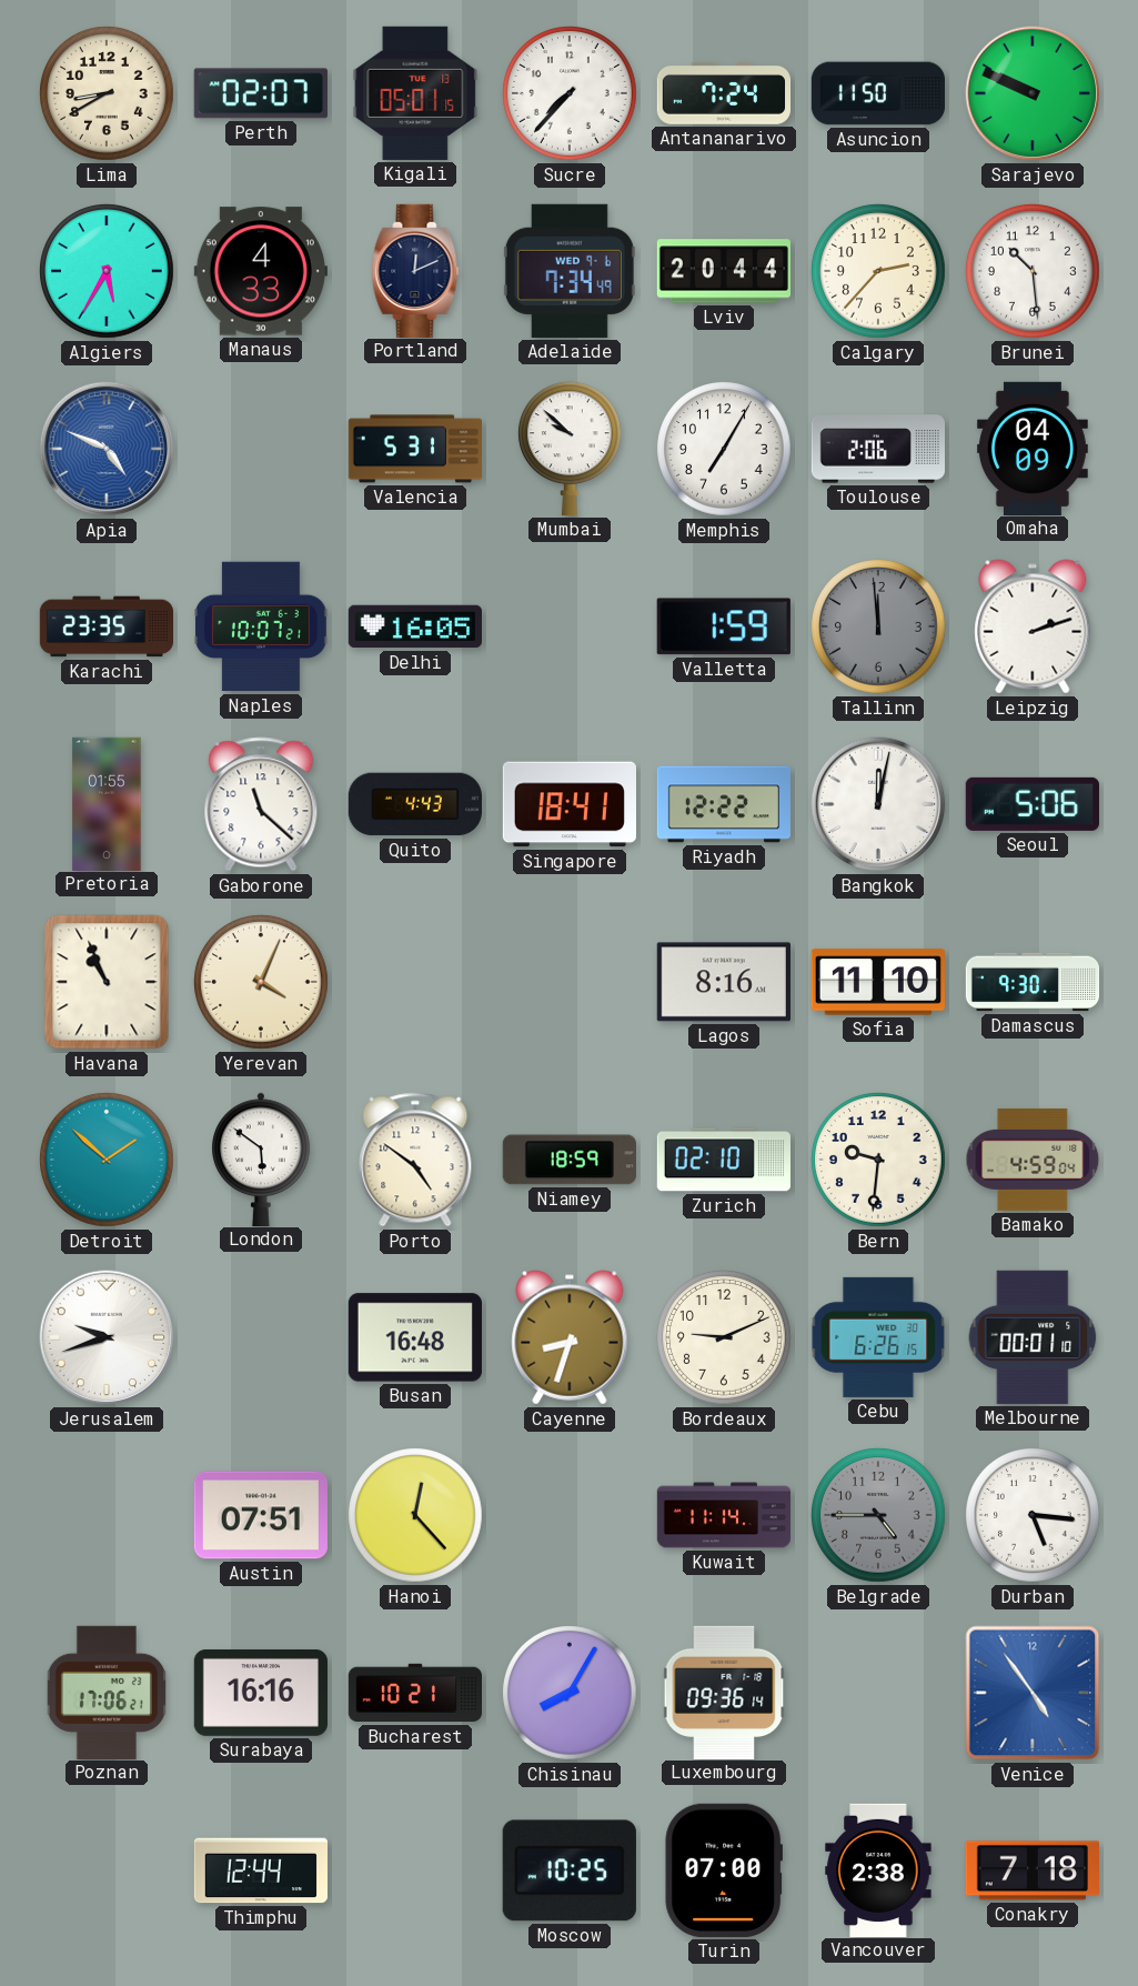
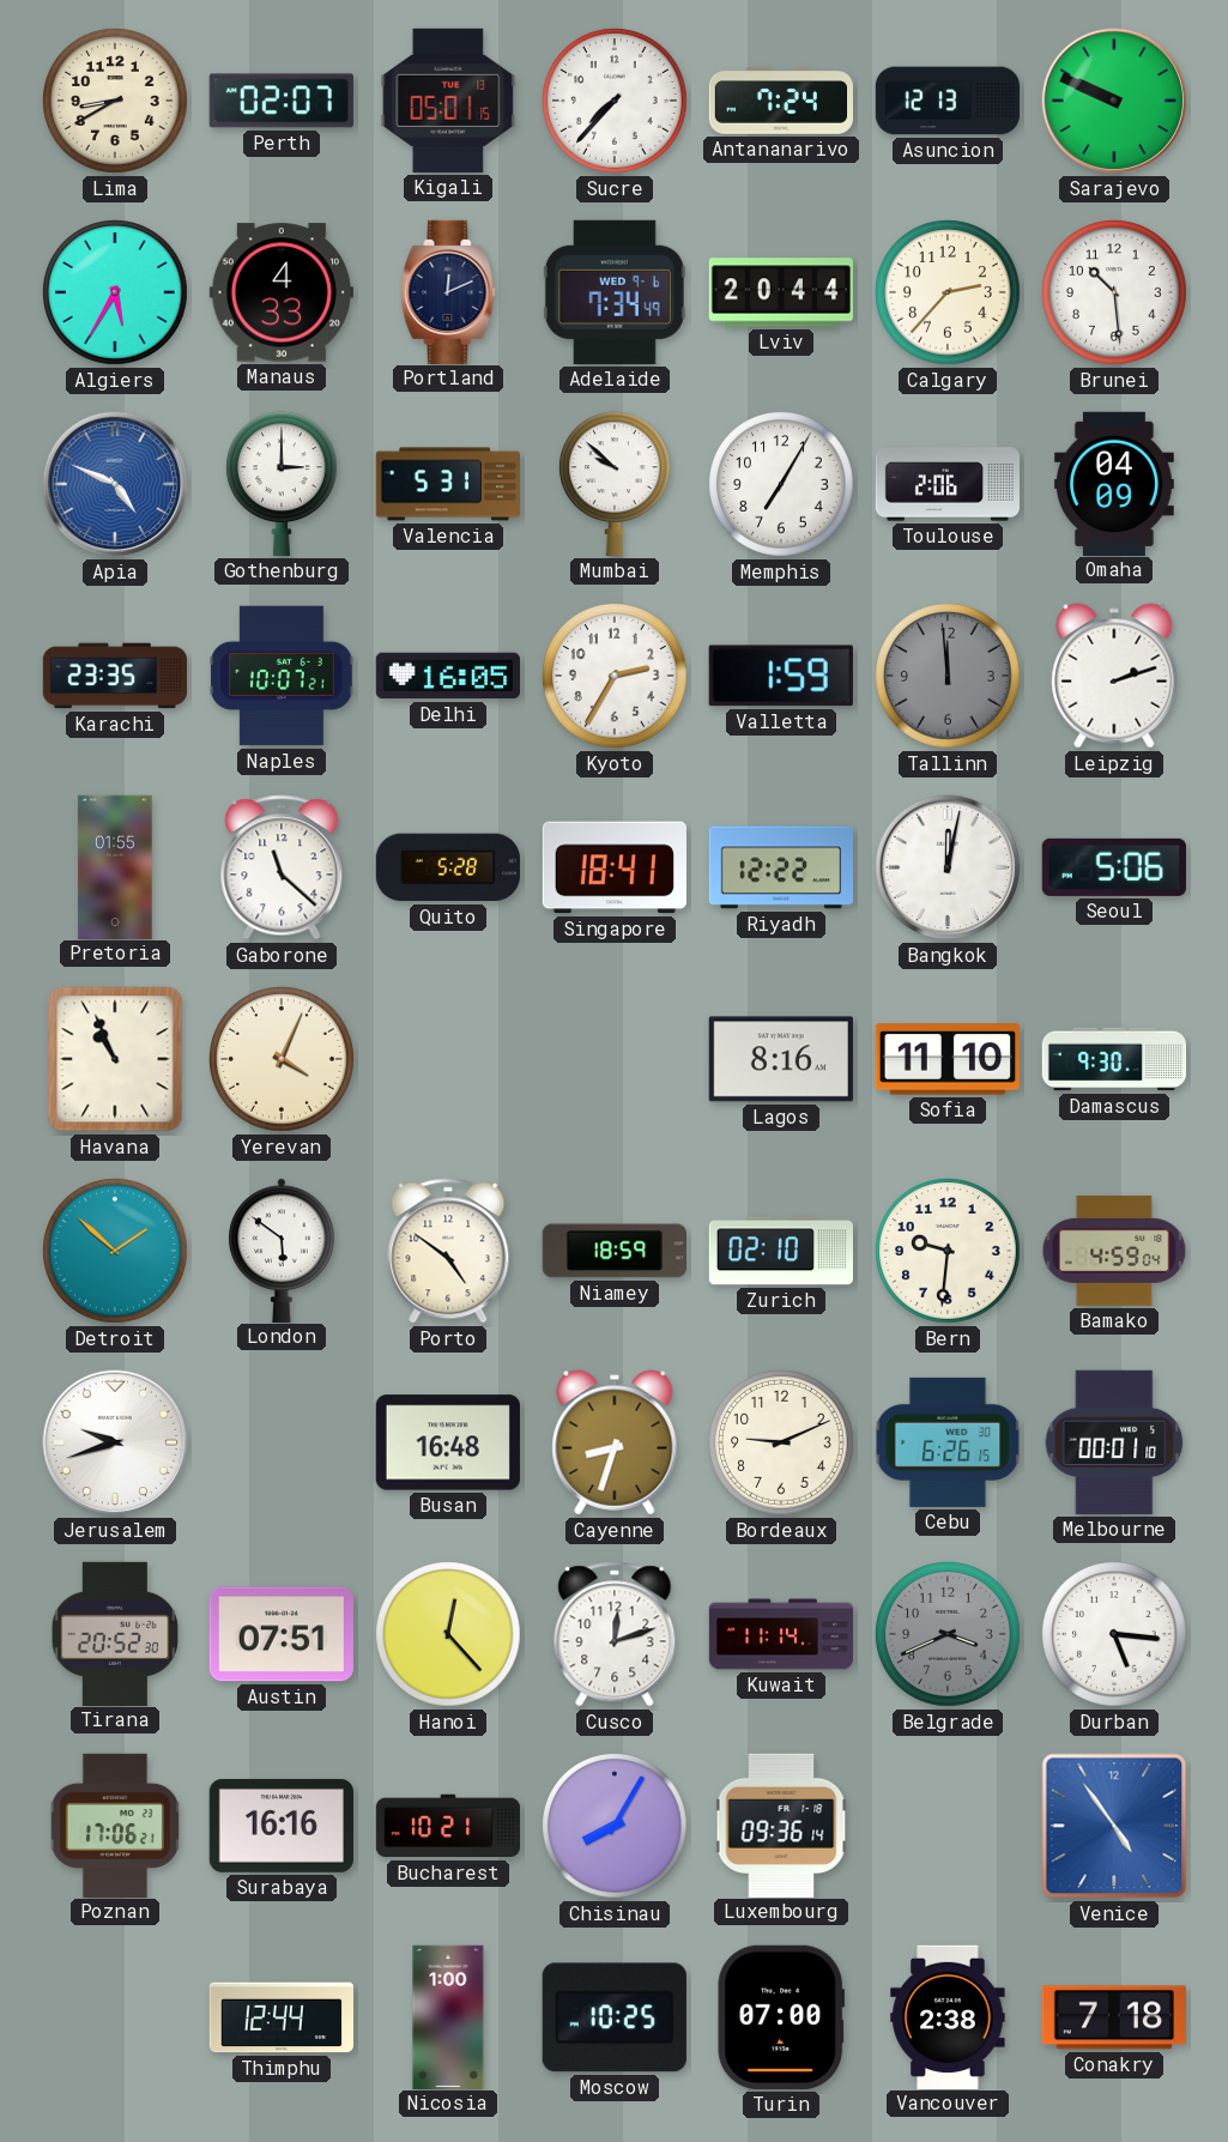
Asuncion: 11:50 -> 12:13 (948, 101)
Gothenburg: none -> 3:00 (283, 484)
Kyoto: none -> 2:35 (615, 676)
Quito: 4:43 -> 5:28 (448, 867)
Tirana: none -> 20:52 (115, 1633)
Cusco: none -> 12:12 (615, 1634)
Belgrade: 4:45 -> 3:41 (948, 1634)
Nicosia: none -> 1:00 (448, 2016)
